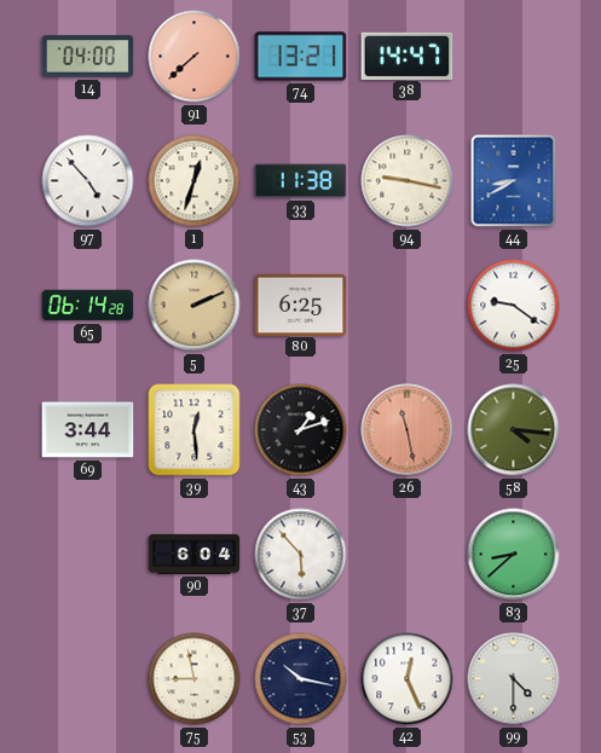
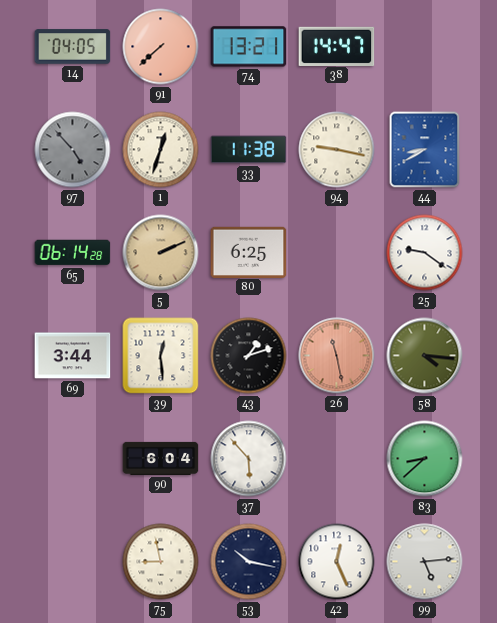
14: 04:00 -> 04:05 (73, 47)
97 dial: white -> grey (73, 150)
99: 4:30 -> 5:14 (425, 562)
